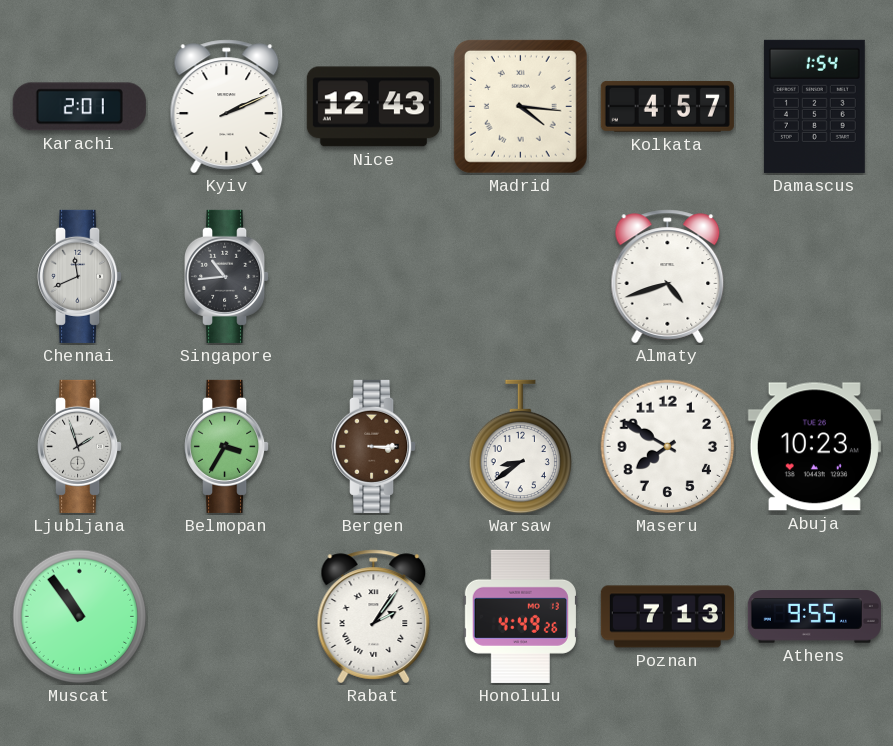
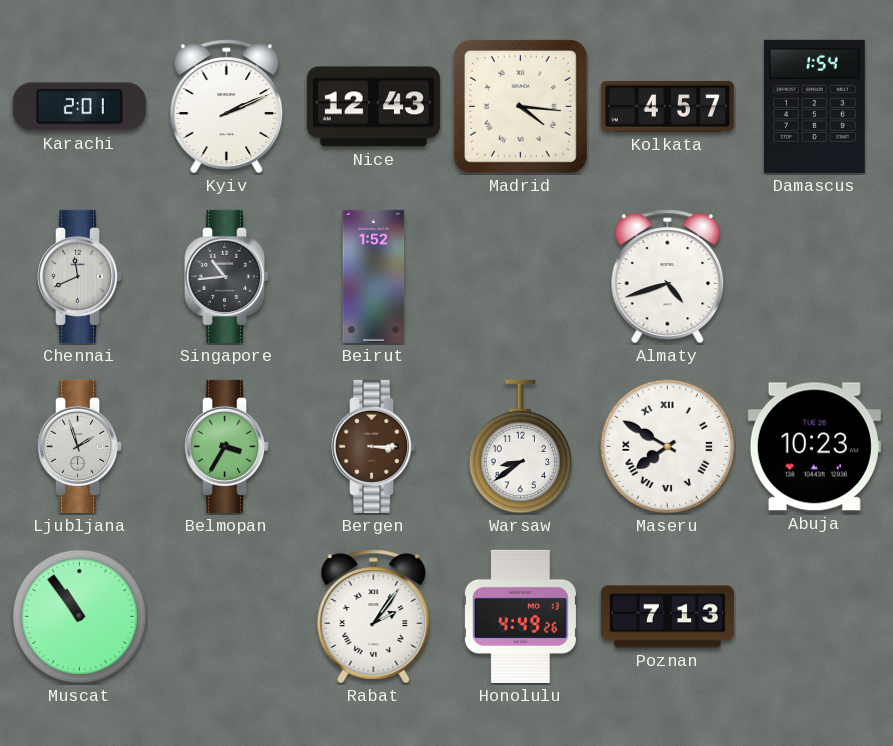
Beirut: none -> 1:52 (374, 276)
Maseru numerals: Arabic -> Roman (668, 447)
Athens: 9:55 -> none (814, 617)
